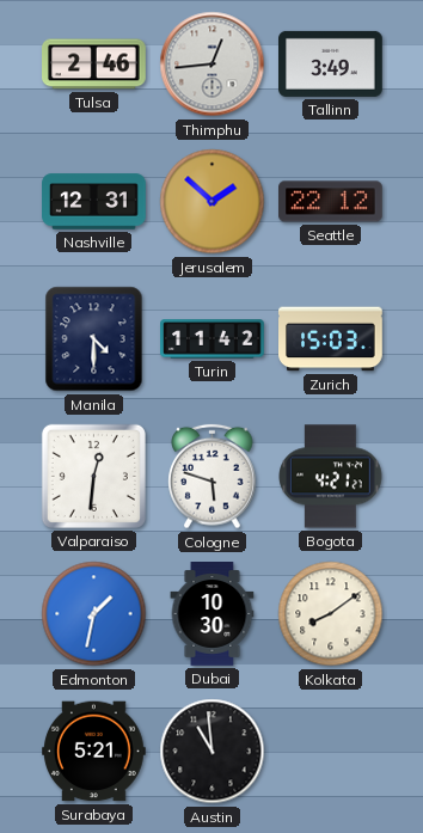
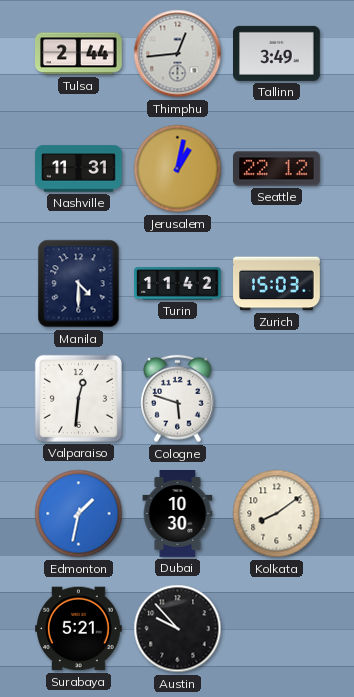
Tulsa: 2:46 -> 2:44 (79, 54)
Nashville: 12:31 -> 11:31 (79, 169)
Jerusalem: 1:52 -> 1:02 (178, 169)
Bogota: 4:21 -> none (331, 477)
Austin: 10:59 -> 9:53 (178, 629)
